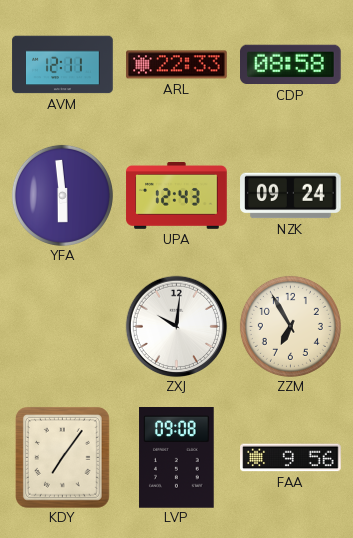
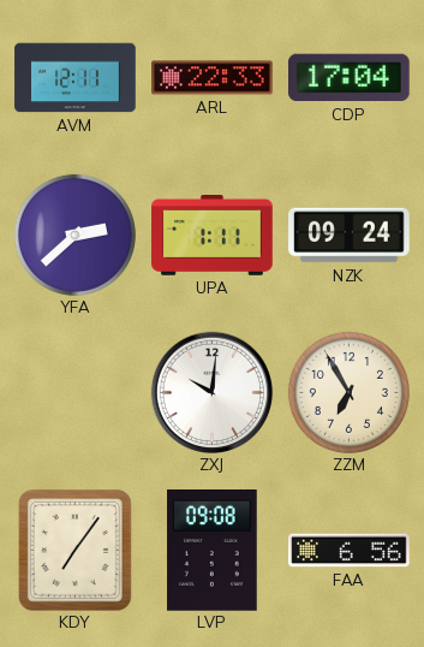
CDP: 08:58 -> 17:04 (350, 78)
YFA: 5:59 -> 2:38 (74, 235)
UPA: 12:43 -> 1:11 (213, 236)
FAA: 9:56 -> 6:56 (350, 551)
